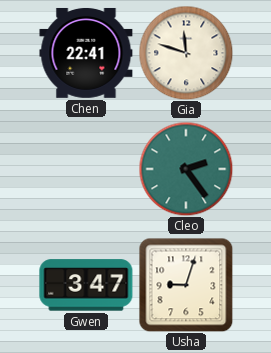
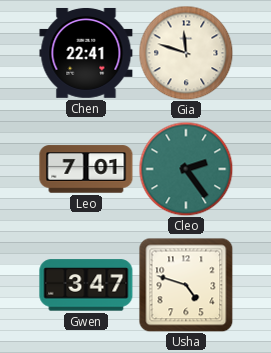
Leo: none -> 7:01 (86, 169)
Usha: 9:03 -> 4:48 (186, 285)
